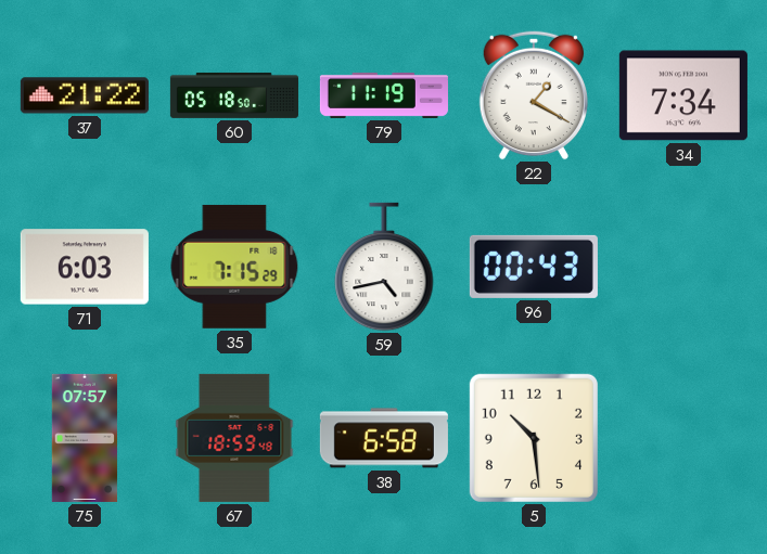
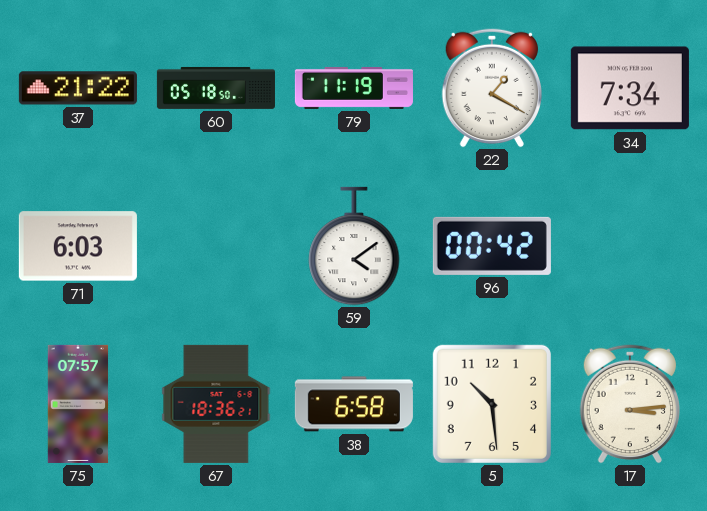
35: 7:15 -> none (234, 267)
59: 4:43 -> 4:09 (354, 246)
96: 00:43 -> 00:42 (492, 246)
67: 18:59 -> 18:36 (216, 404)
17: none -> 3:14 (629, 404)
